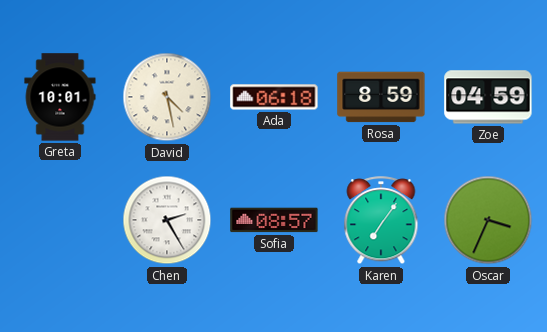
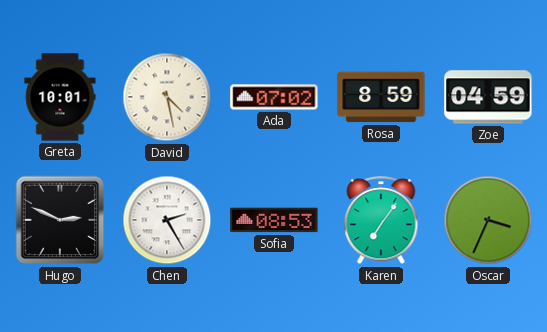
Ada: 06:18 -> 07:02 (274, 97)
Hugo: none -> 2:49 (60, 220)
Sofia: 08:57 -> 08:53 (274, 220)
